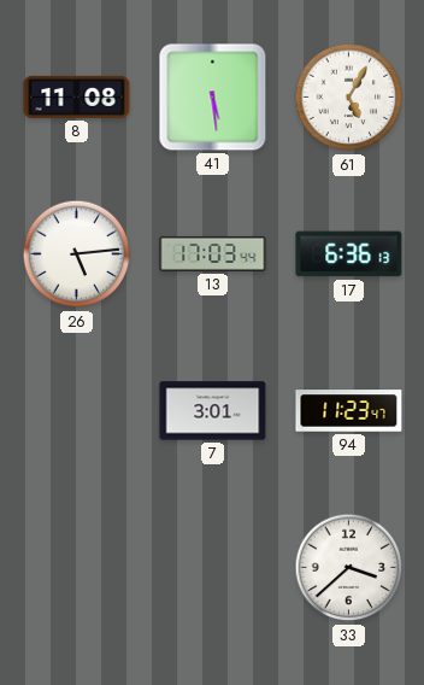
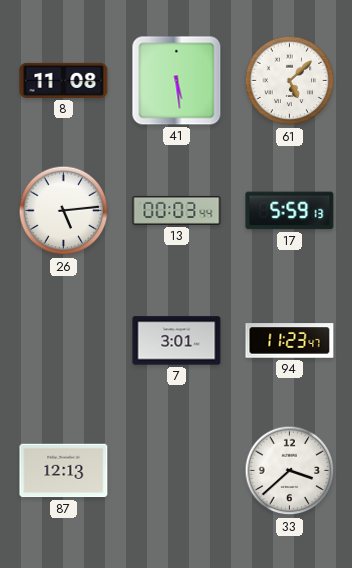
61: 5:05 -> 5:08 (290, 81)
13: 17:03 -> 00:03 (177, 210)
17: 6:36 -> 5:59 (290, 211)
87: none -> 12:13 (64, 471)
